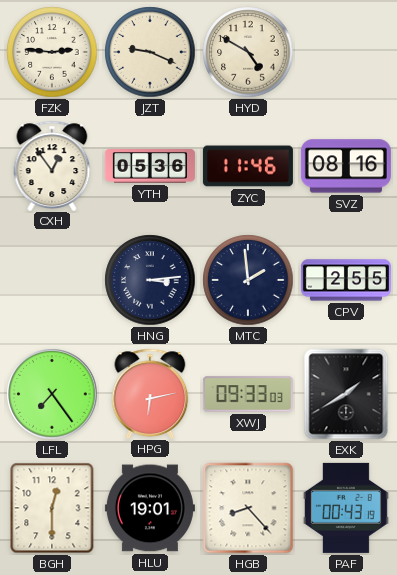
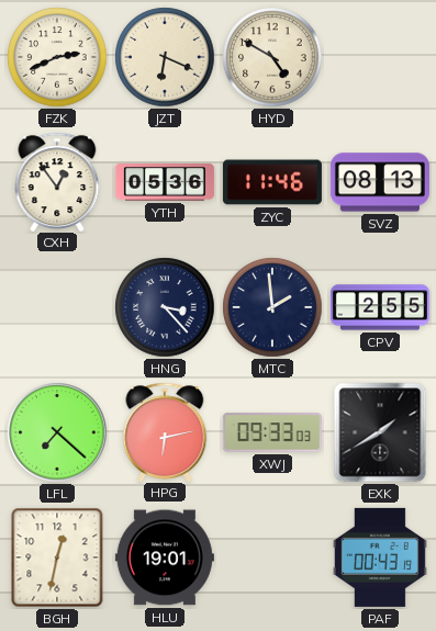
FZK: 2:46 -> 2:41 (57, 57)
JZT: 9:19 -> 6:19 (165, 57)
SVZ: 08:16 -> 08:13 (380, 182)
HNG: 3:14 -> 3:23 (165, 307)
LFL: 7:24 -> 7:22 (57, 432)
BGH: 12:30 -> 12:32 (57, 557)
HGB: 8:23 -> none (248, 508)
